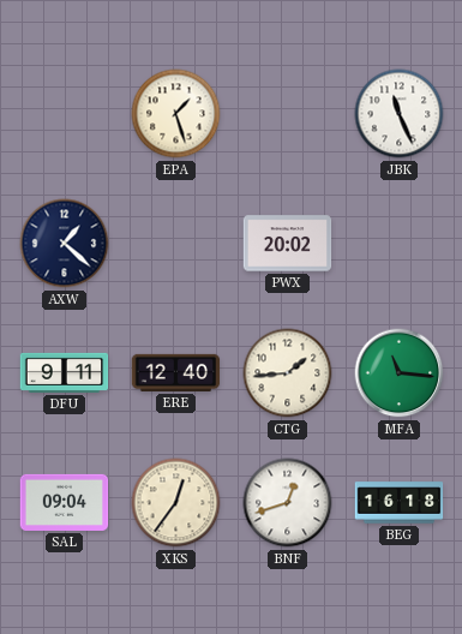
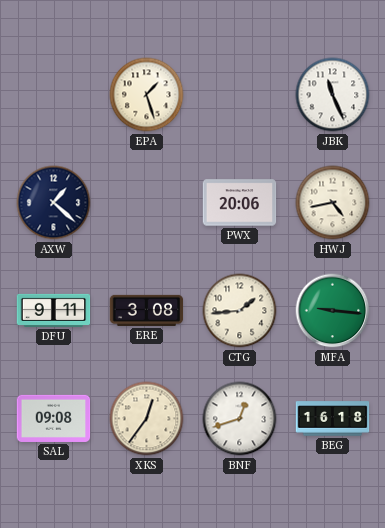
PWX: 20:02 -> 20:06 (240, 203)
HWJ: none -> 4:43 (333, 203)
ERE: 12:40 -> 3:08 (147, 310)
MFA: 11:16 -> 9:16 (333, 311)
SAL: 09:04 -> 09:08 (54, 418)
